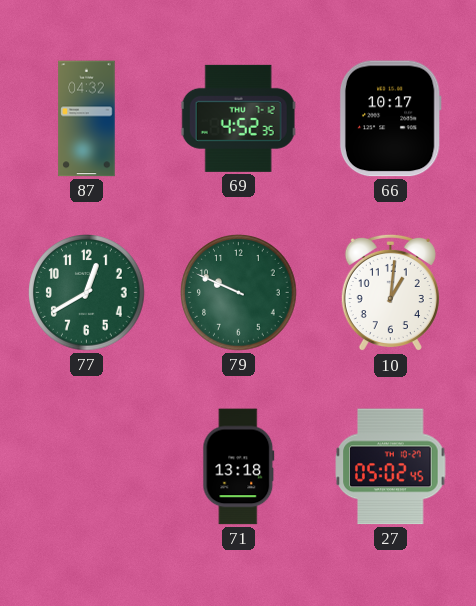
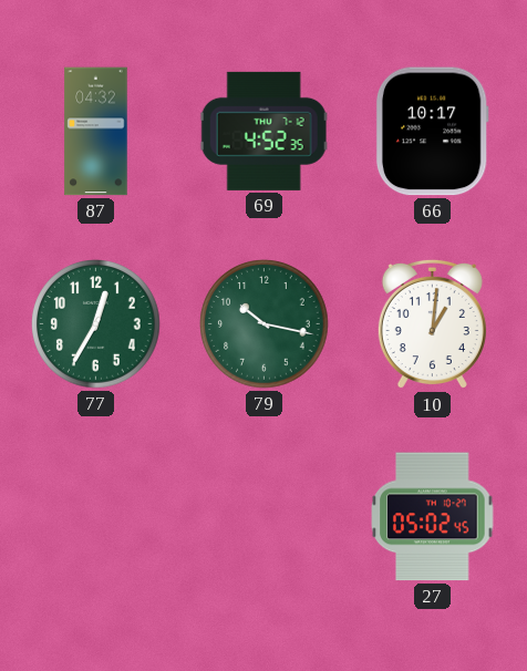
77: 12:40 -> 12:35 (96, 324)
79: 9:49 -> 10:17 (265, 324)
71: 13:18 -> none (239, 467)
